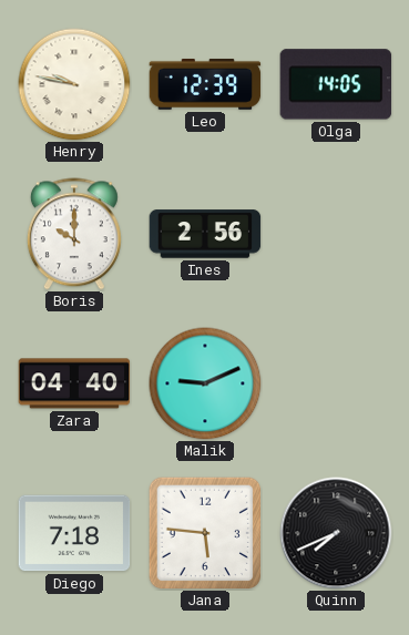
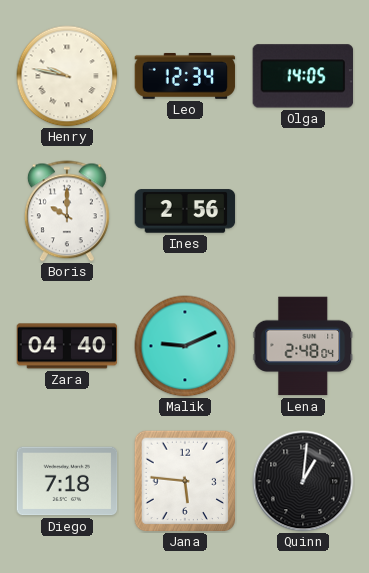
Leo: 12:39 -> 12:34 (185, 76)
Lena: none -> 2:48 (303, 346)
Quinn: 7:41 -> 1:01 (303, 481)
